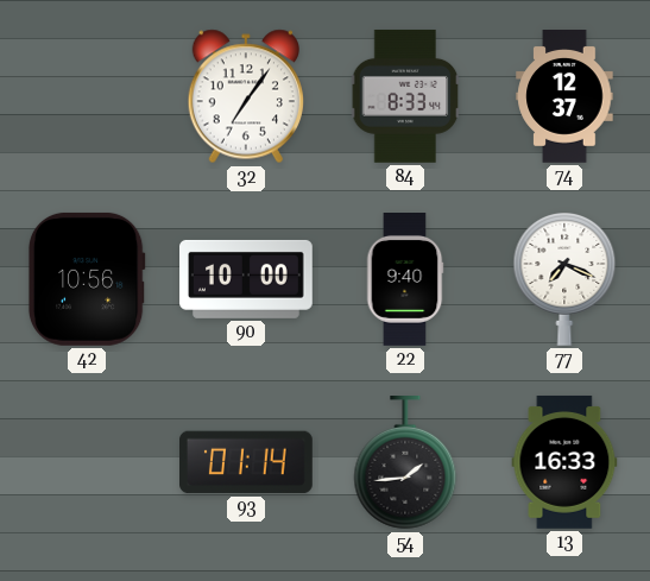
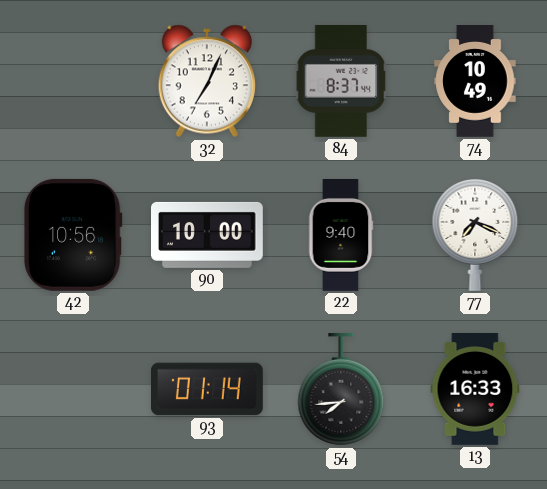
32: 7:06 -> 7:04 (206, 81)
84: 8:33 -> 8:37 (341, 81)
74: 12:37 -> 10:49 (475, 82)
54: 1:44 -> 7:44 (341, 390)
